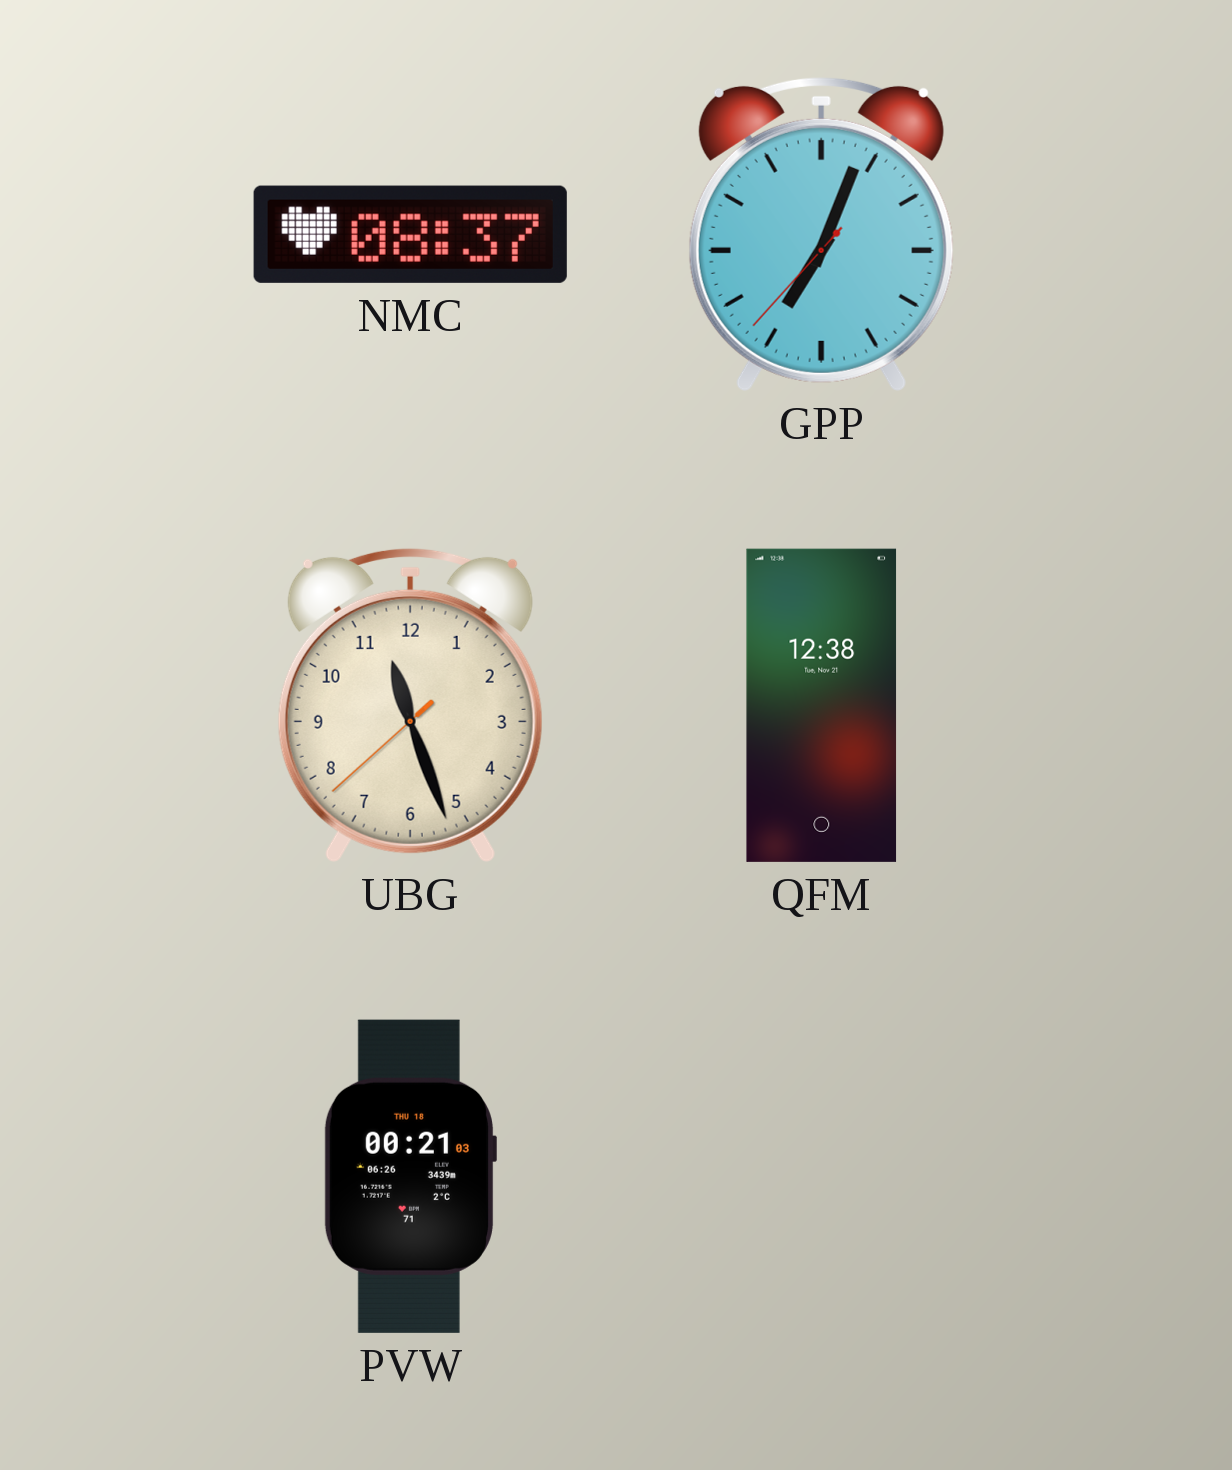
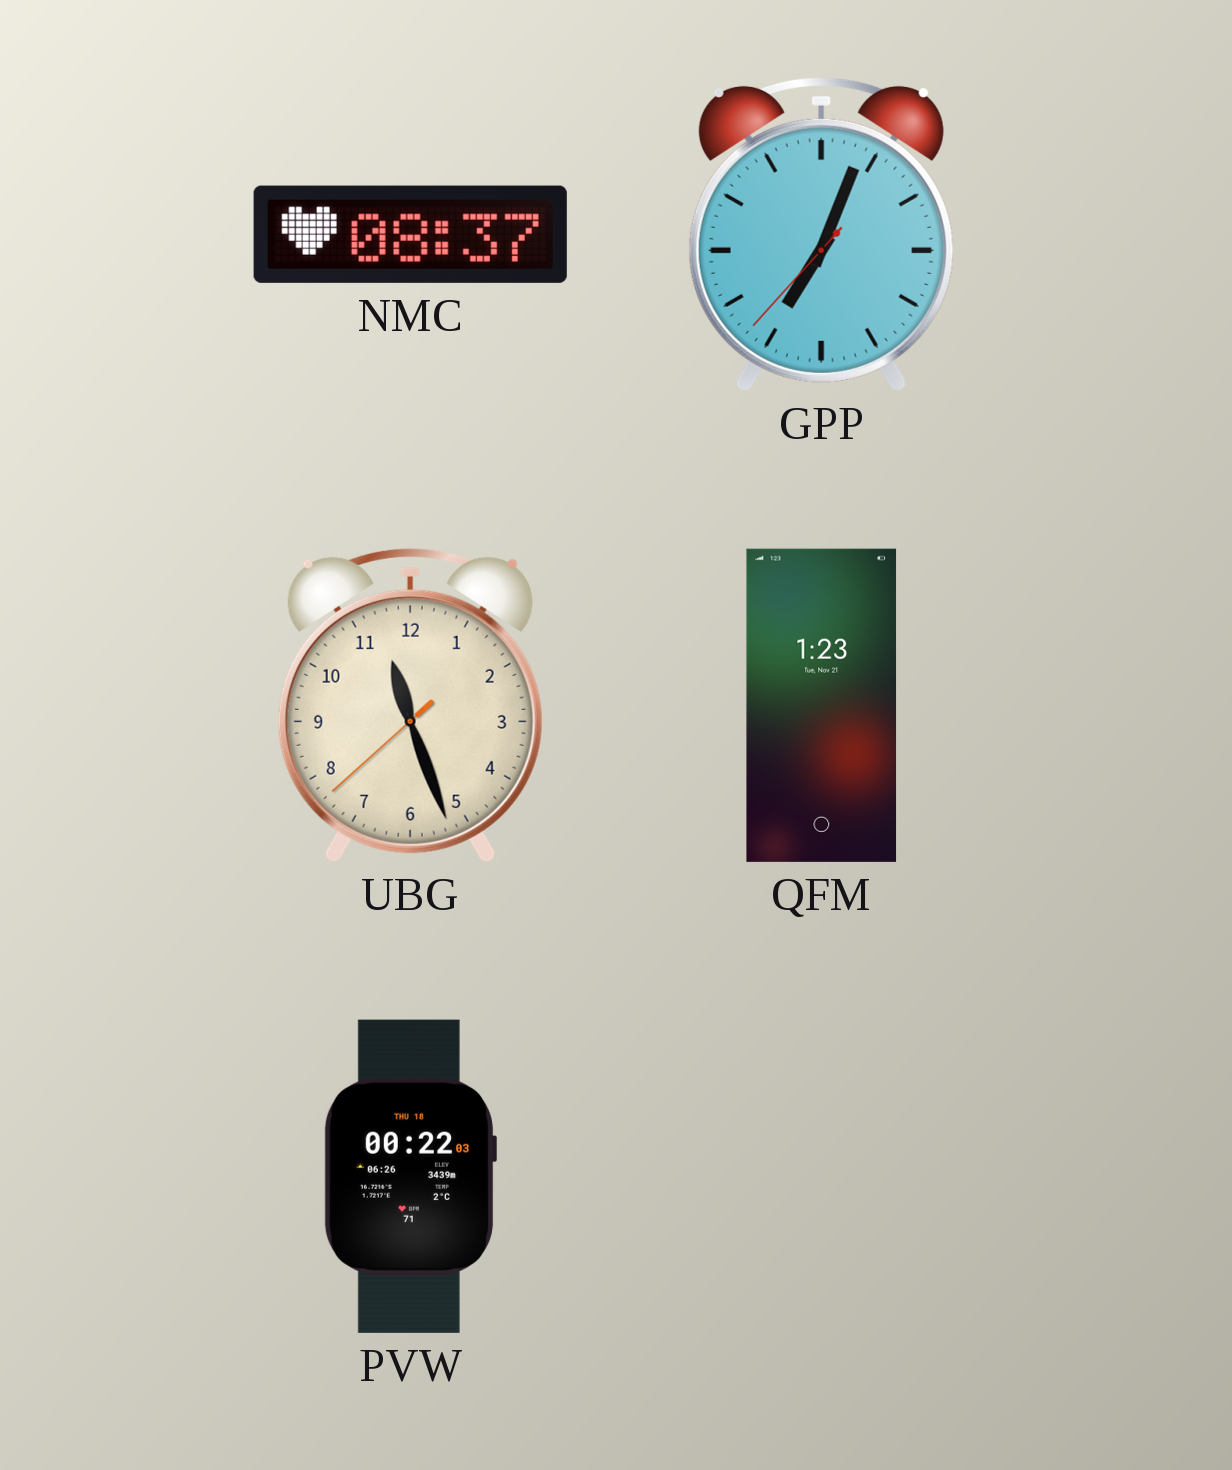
QFM: 12:38 -> 1:23 (822, 705)
PVW: 00:21 -> 00:22 (410, 1176)
